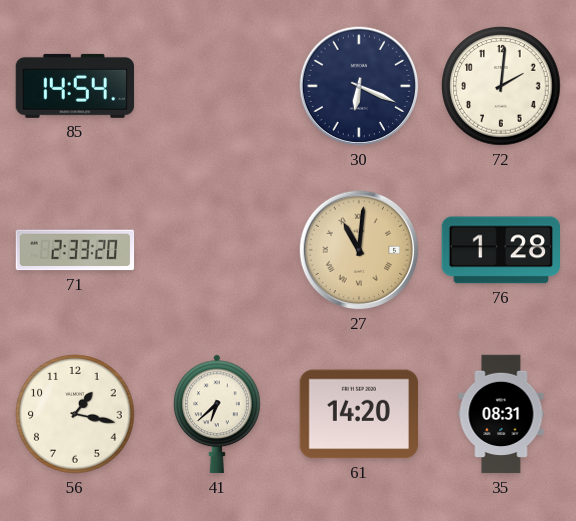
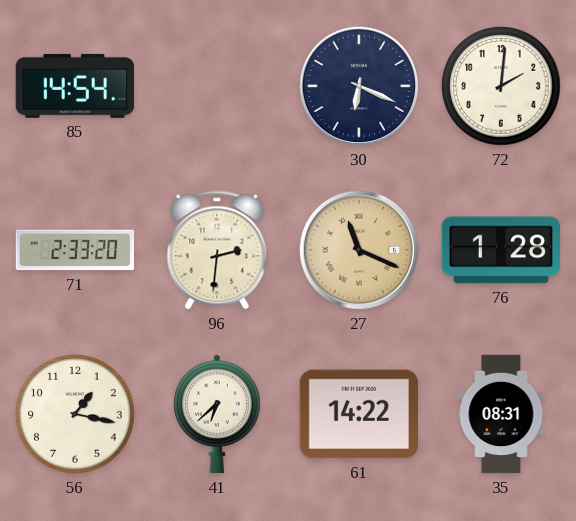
96: none -> 2:31 (217, 250)
27: 11:01 -> 11:19 (359, 250)
61: 14:20 -> 14:22 (358, 414)
